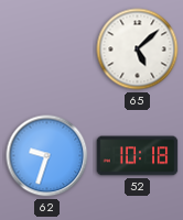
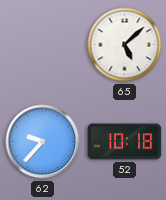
62: 9:33 -> 9:37 (43, 142)
